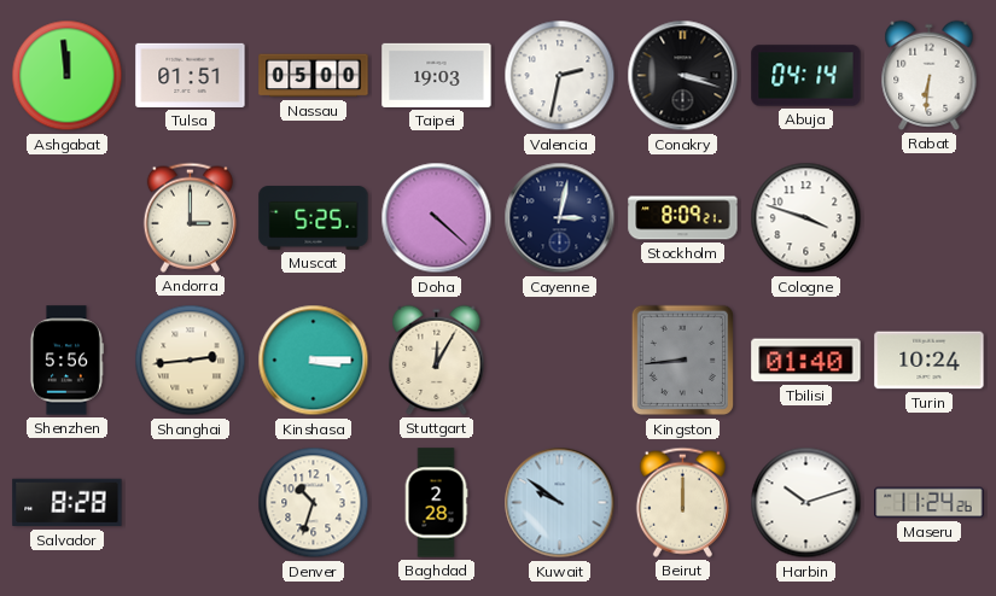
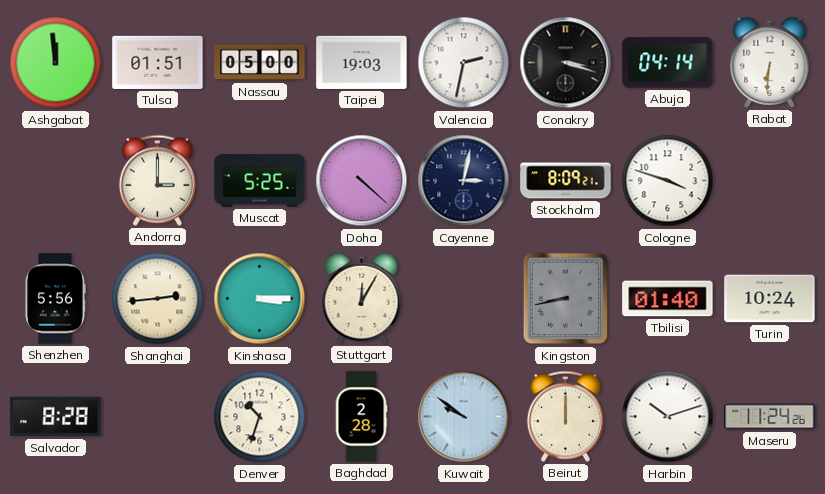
Kingston: 8:44 -> 8:43 (566, 299)
